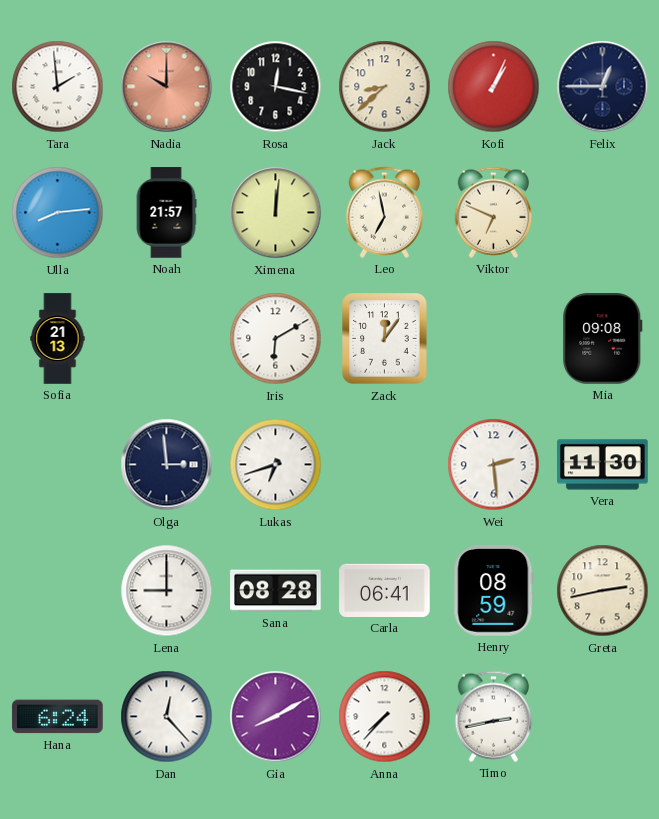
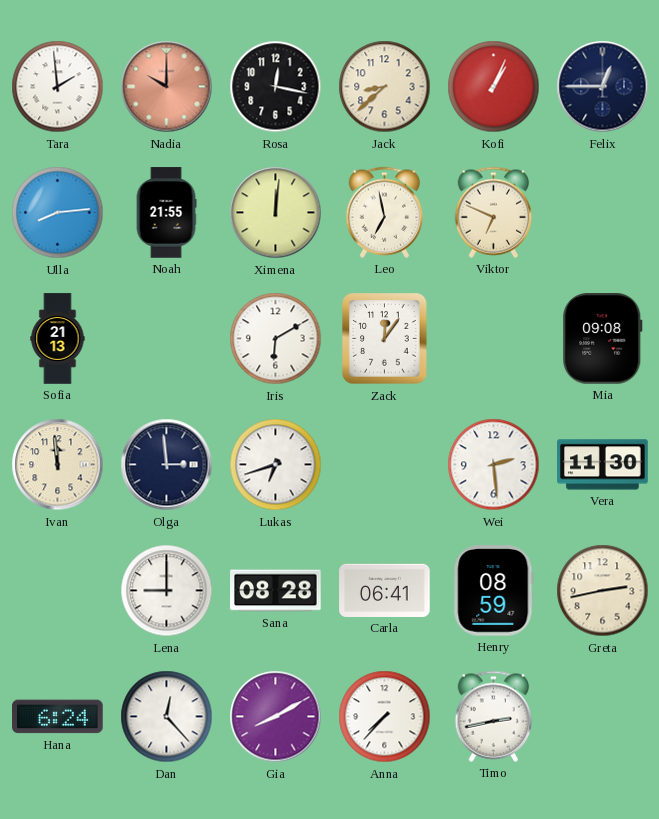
Noah: 21:57 -> 21:55 (166, 213)
Ivan: none -> 11:59 (58, 465)
